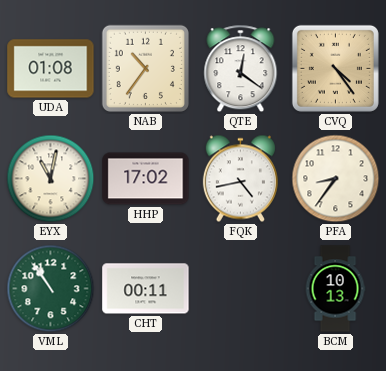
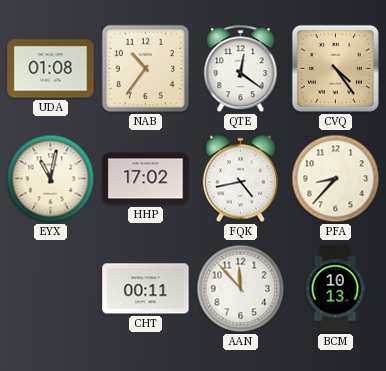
PFA: 8:36 -> 8:37 (336, 179)
VML: 10:54 -> none (51, 289)
AAN: none -> 11:53 (241, 289)
